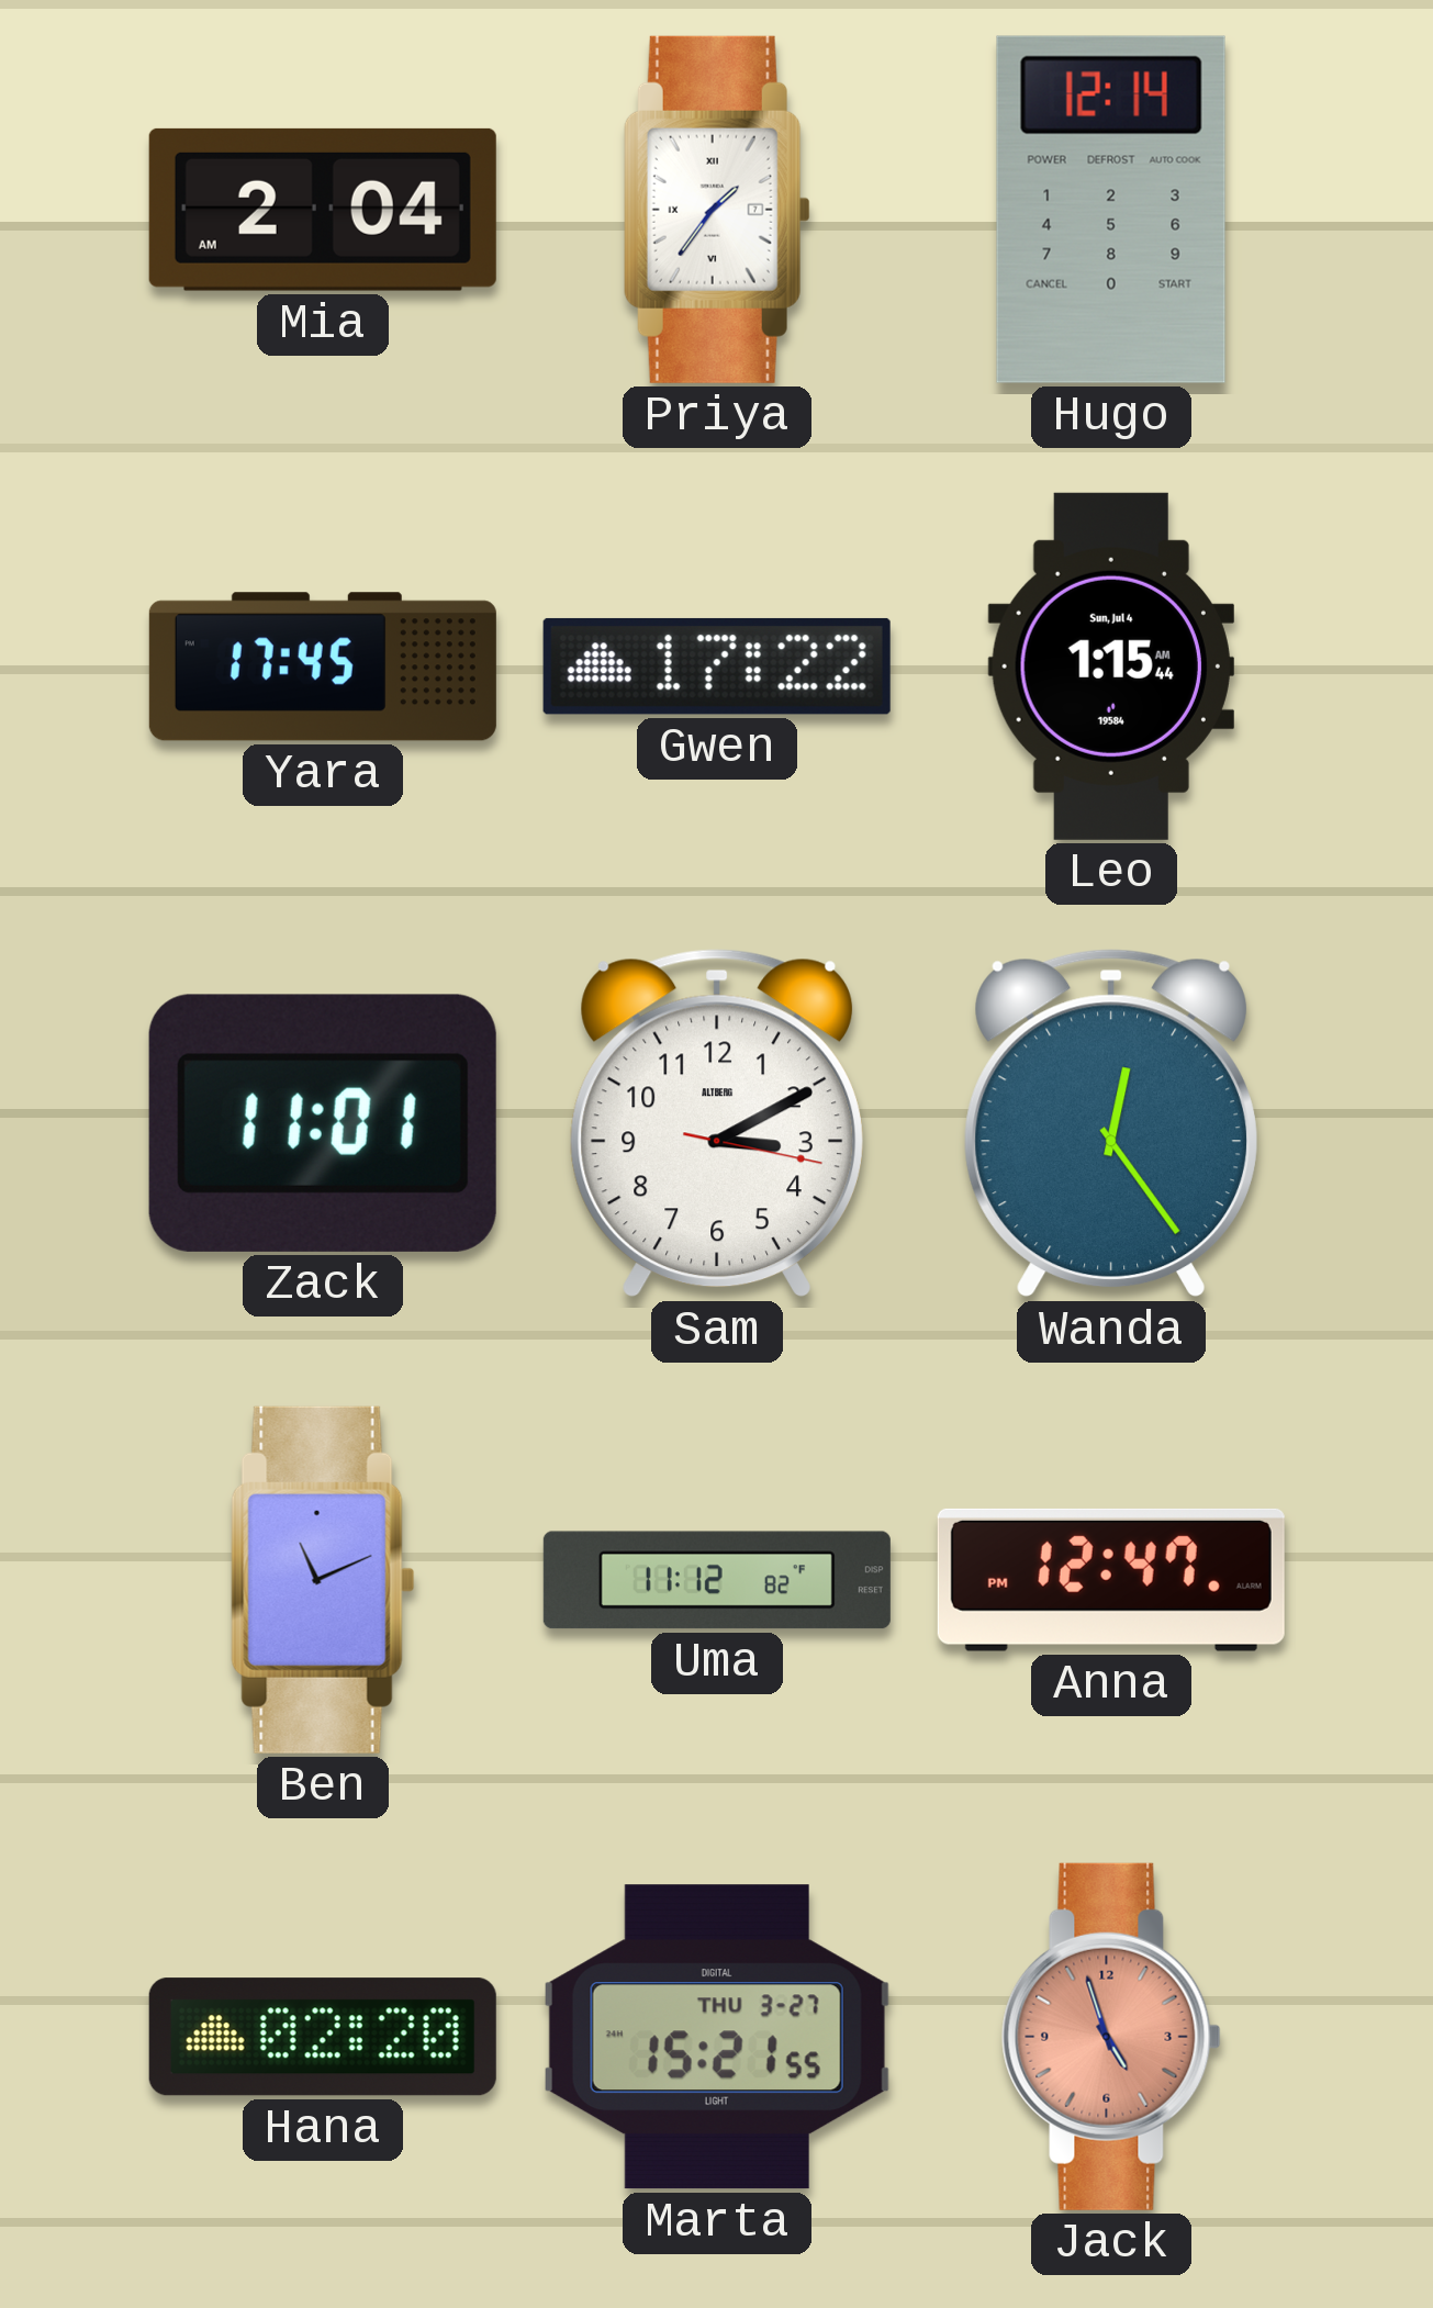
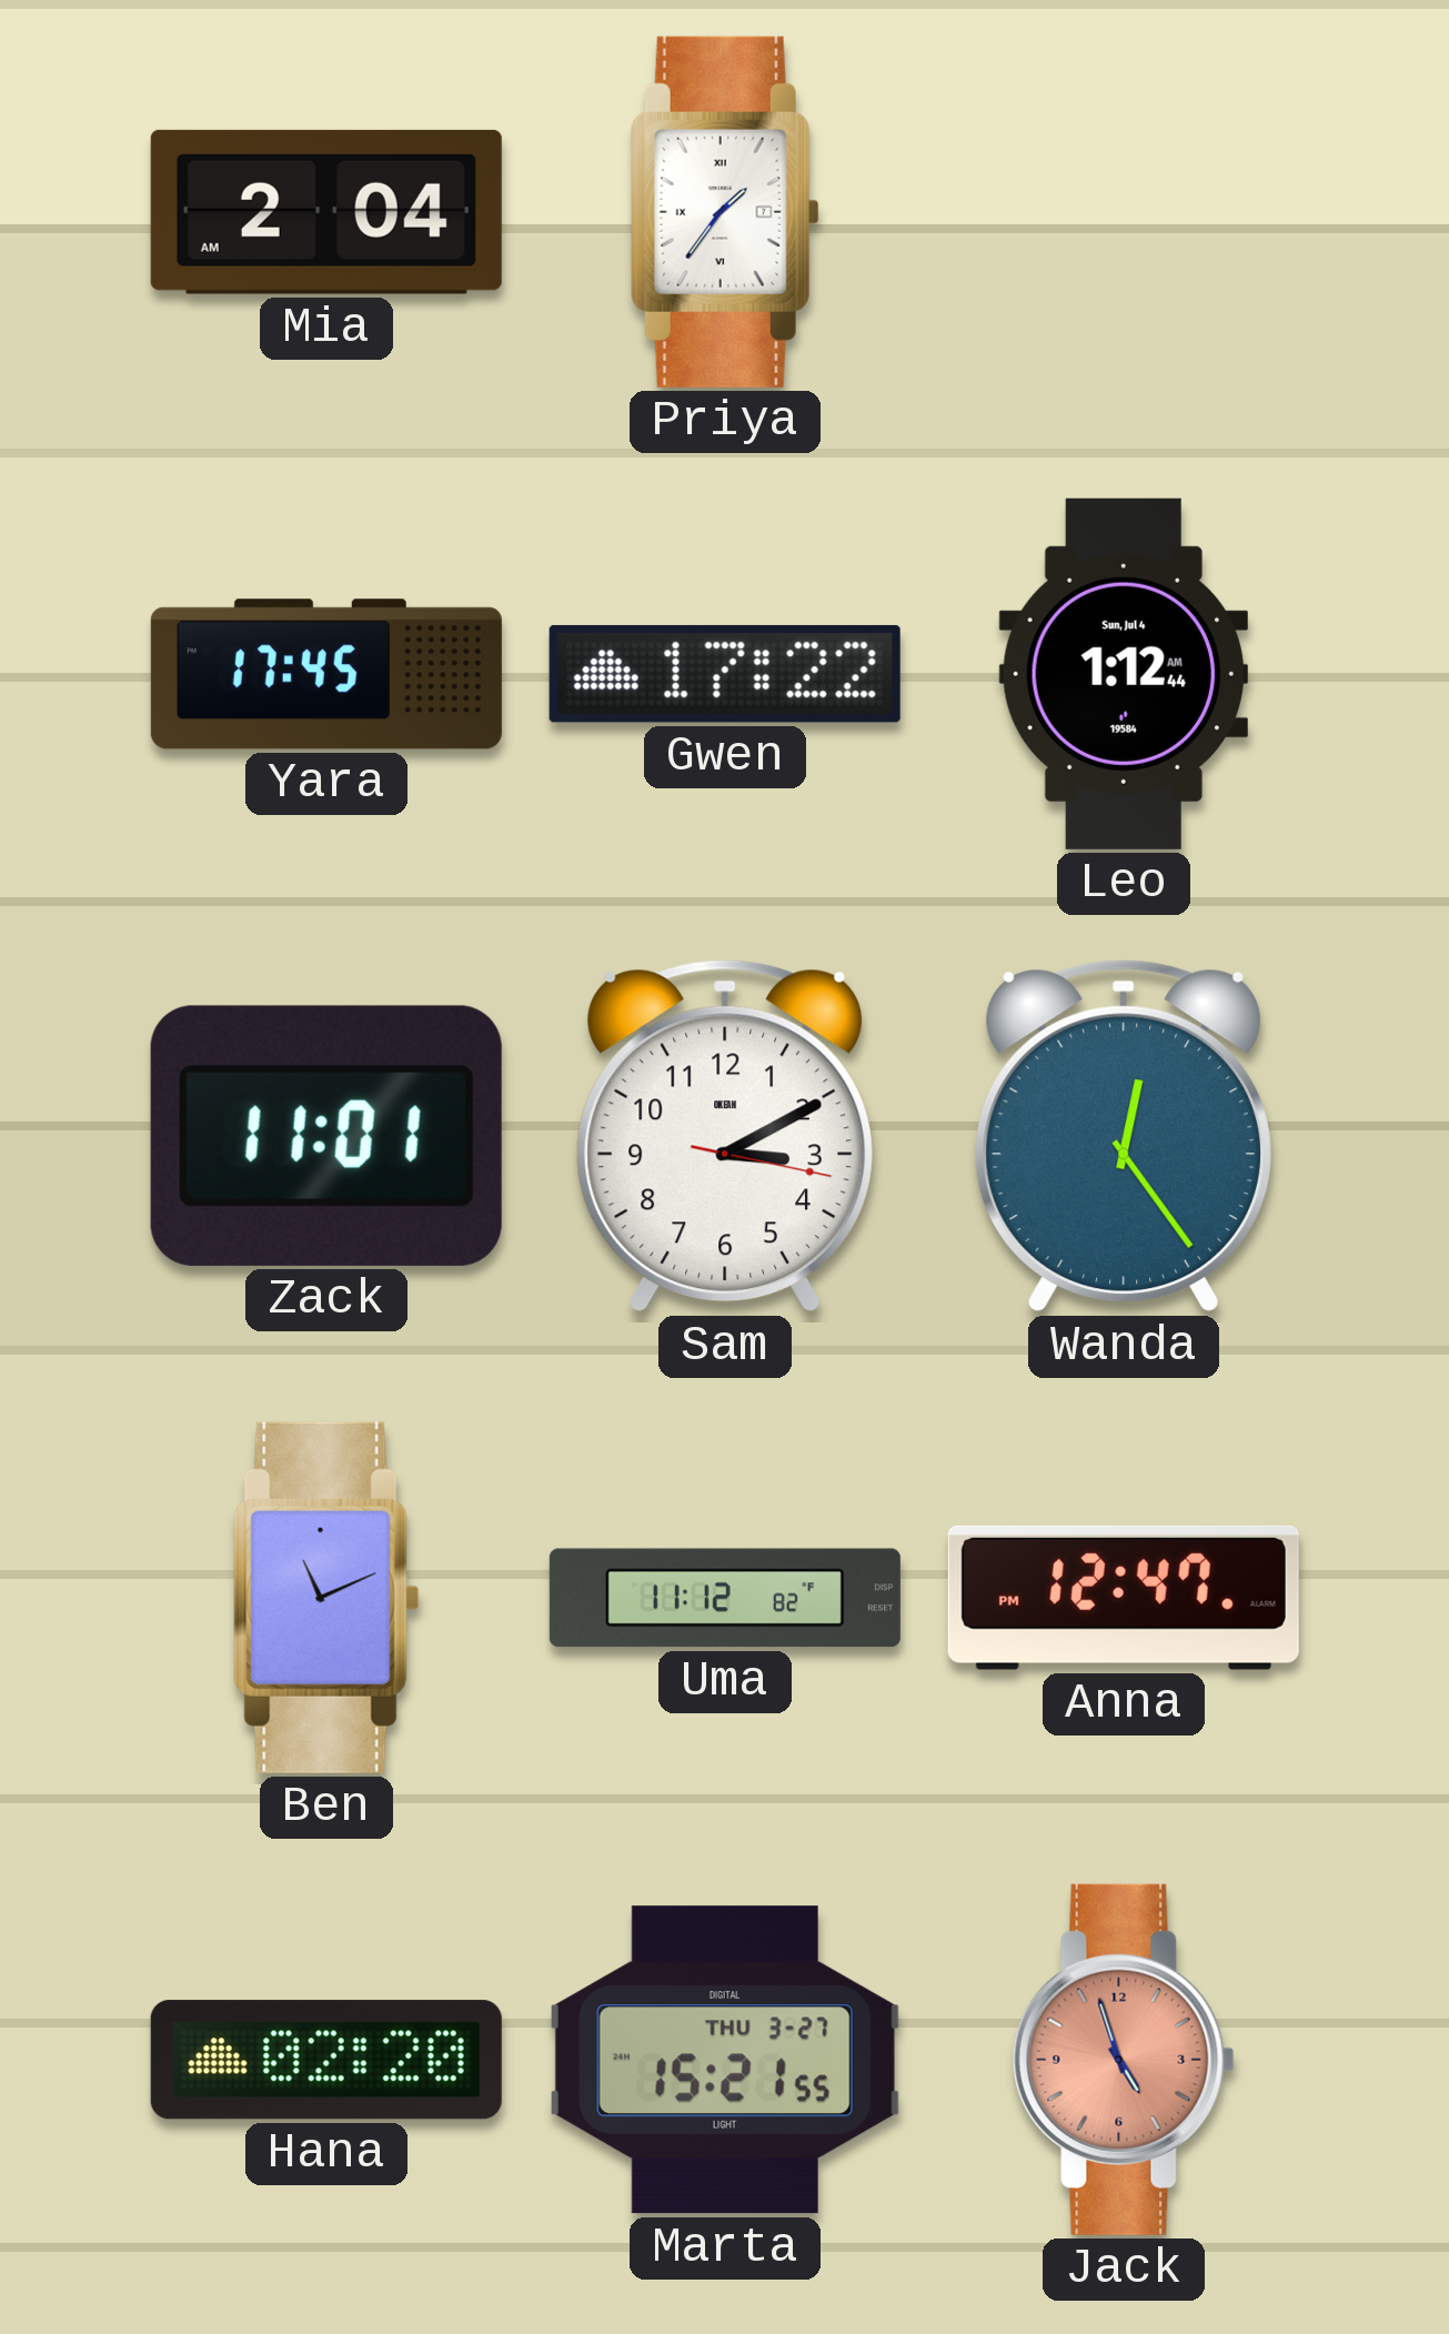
Hugo: 12:14 -> none (1111, 210)
Leo: 1:15 -> 1:12 (1124, 674)
Sam brand: ALTBERG -> OKEAN (725, 1136)
